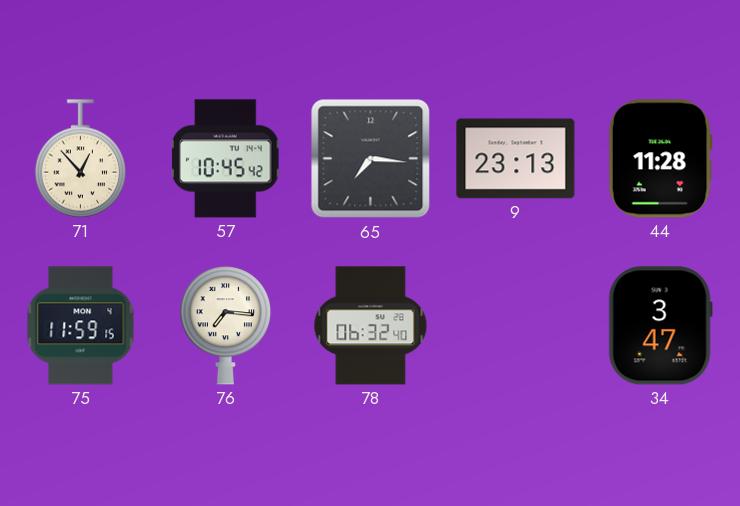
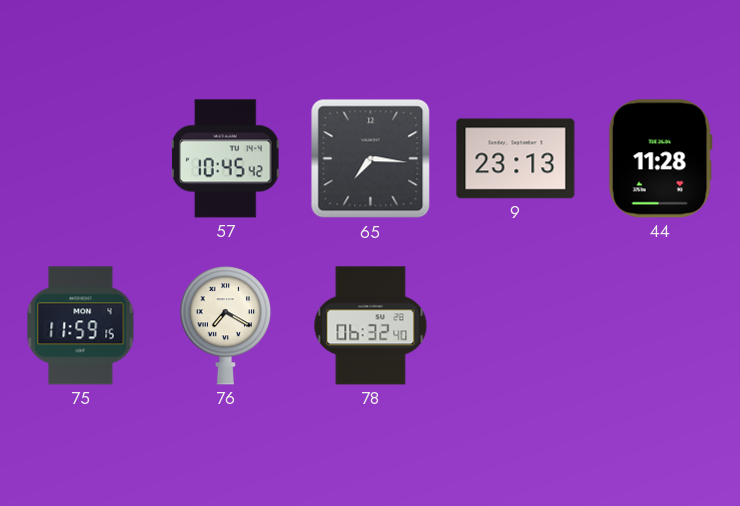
71: 12:53 -> none (81, 159)
76: 7:16 -> 7:20 (226, 326)
34: 3:47 -> none (660, 326)
